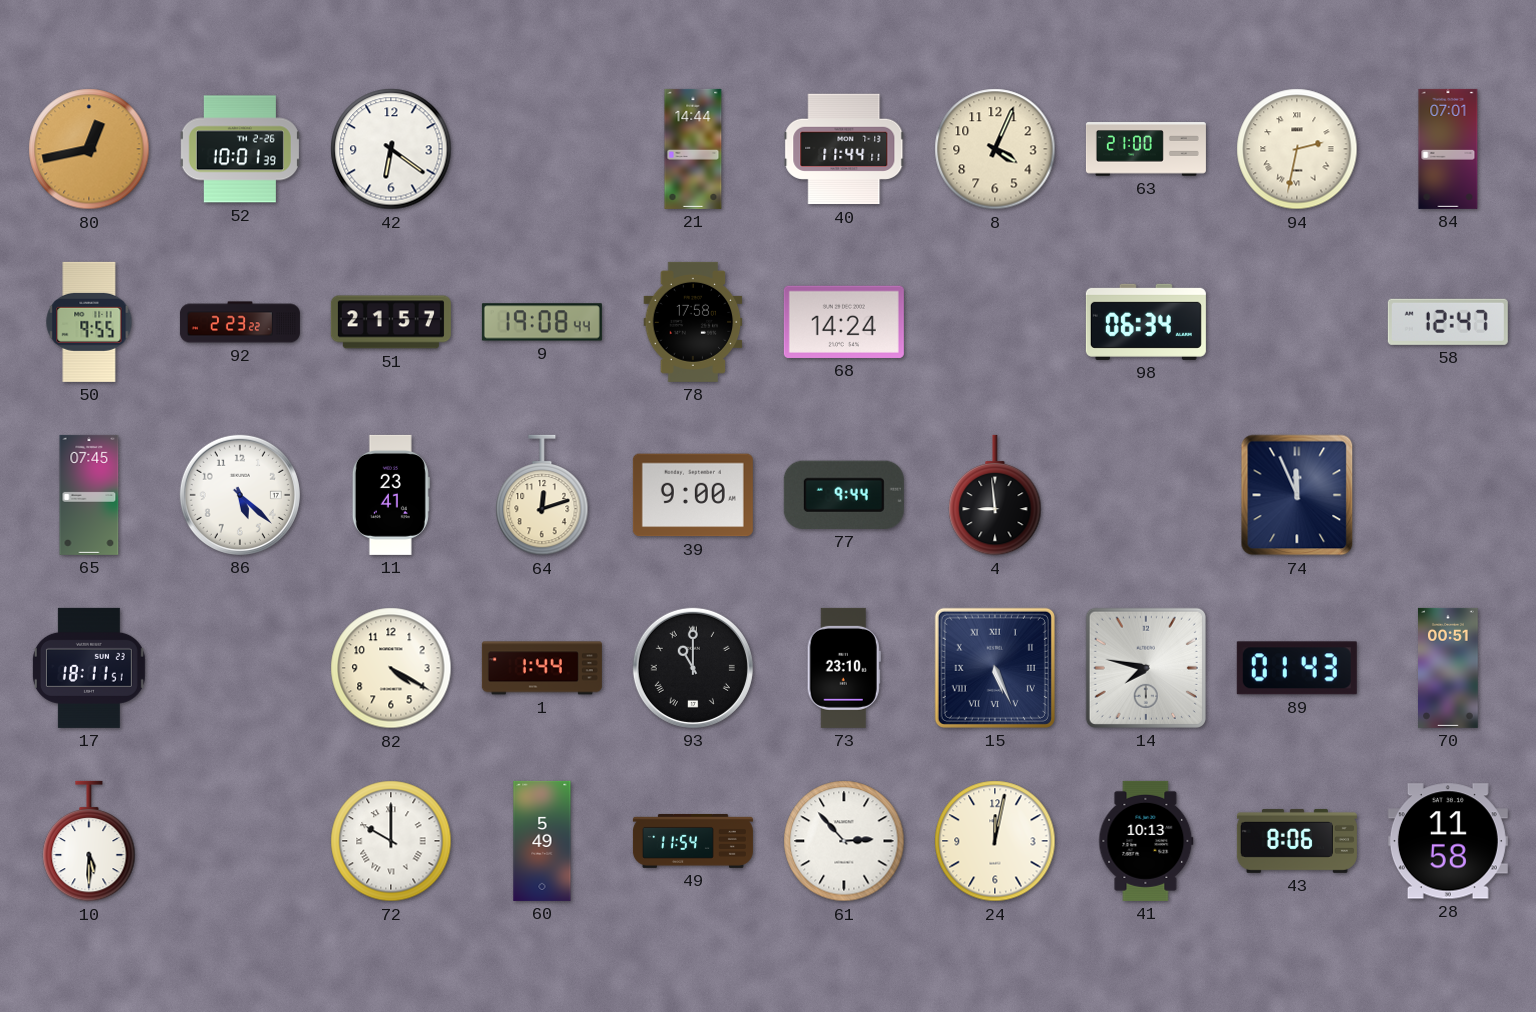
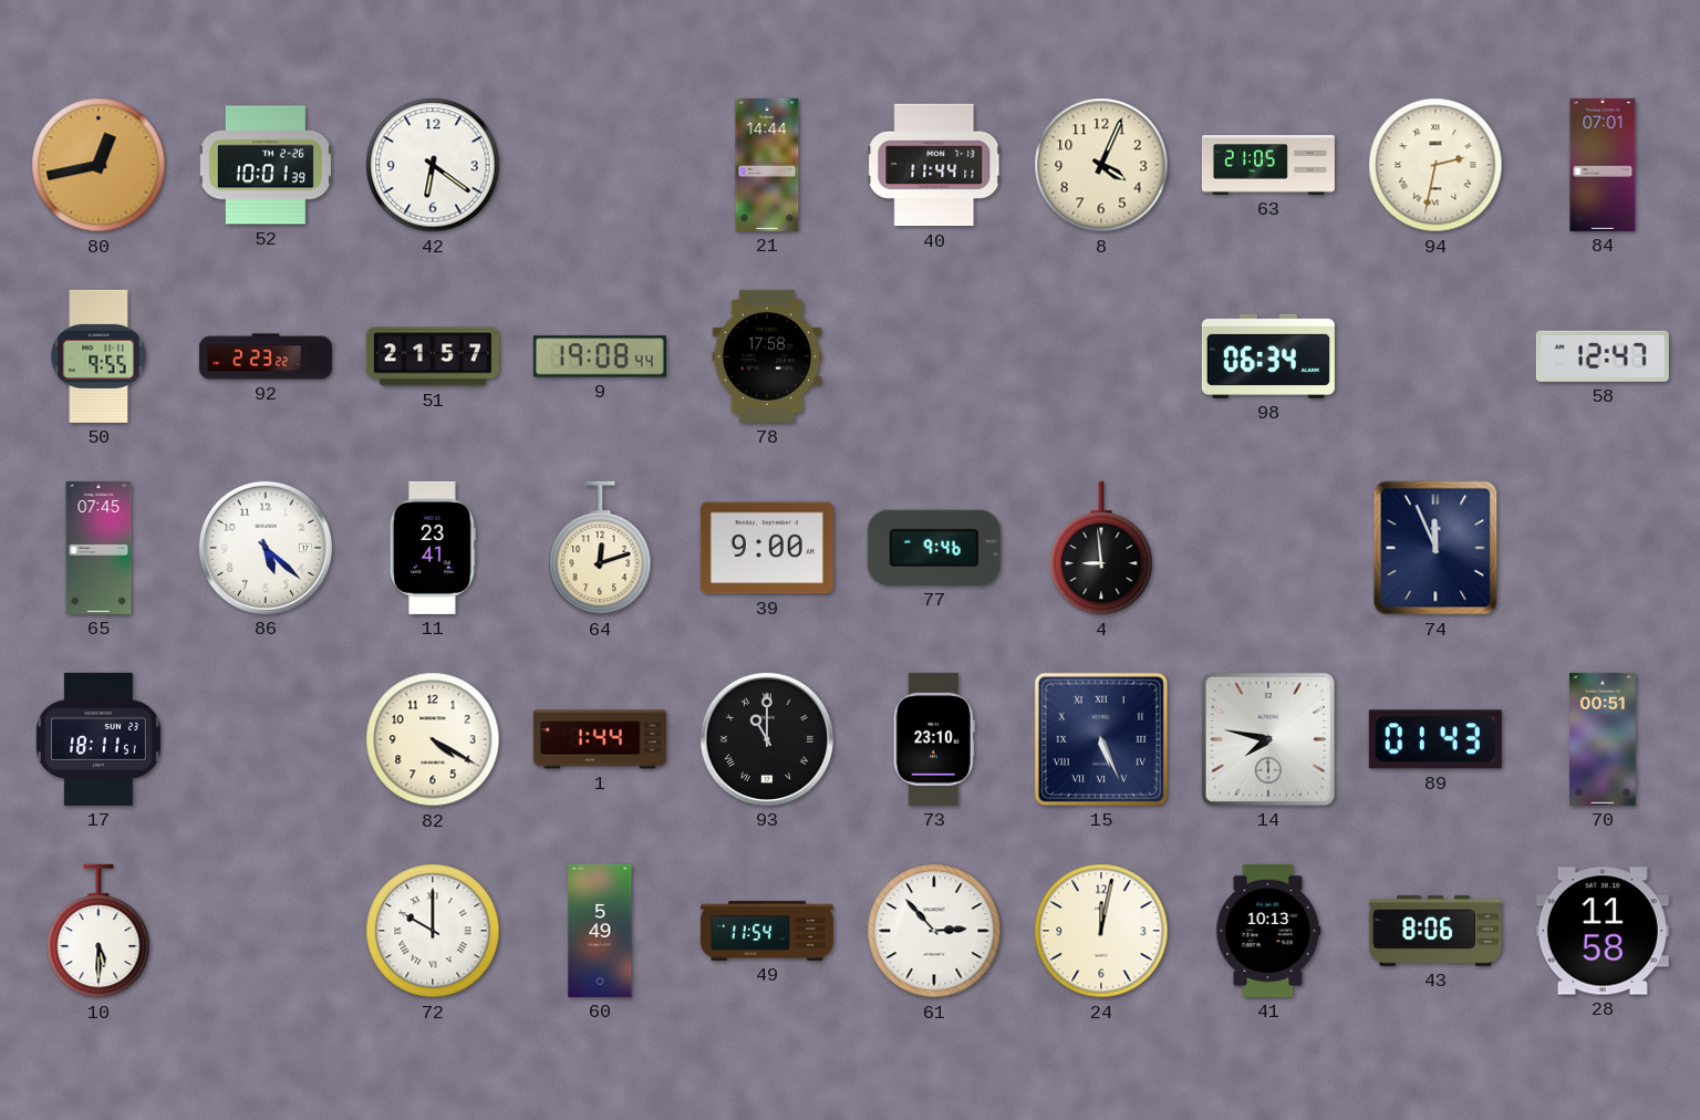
63: 21:00 -> 21:05 (1268, 165)
68: 14:24 -> none (844, 322)
77: 9:44 -> 9:46 (934, 548)
